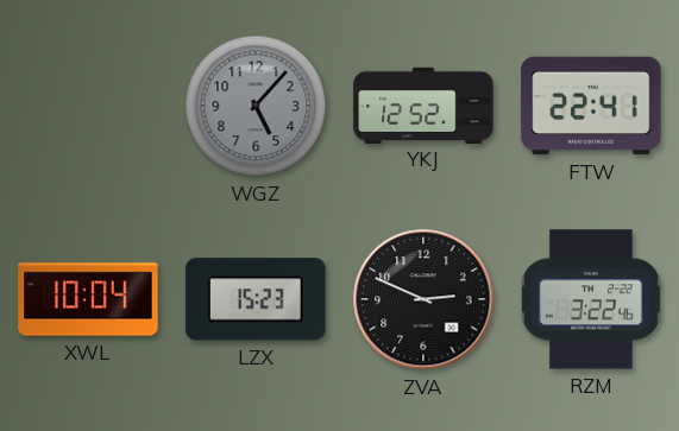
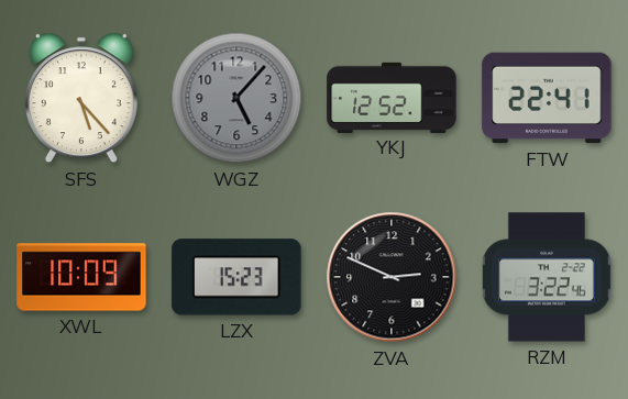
SFS: none -> 5:23 (81, 98)
XWL: 10:04 -> 10:09 (81, 277)
